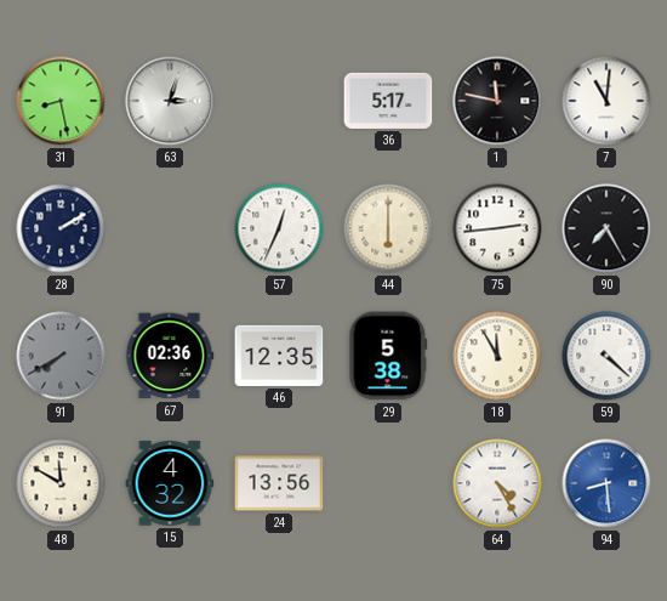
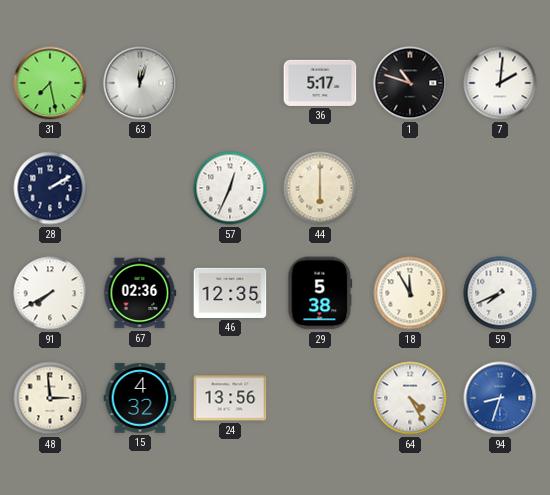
31: 8:28 -> 7:28 (50, 83)
63: 3:03 -> 12:03 (140, 83)
1: 11:47 -> 10:48 (410, 83)
7: 11:01 -> 2:01 (500, 83)
75: 2:44 -> none (497, 228)
90: 7:25 -> none (606, 228)
91 dial: grey -> white (50, 293)
59: 4:22 -> 7:41 (500, 293)
48: 11:50 -> 2:59 (50, 398)
94: 8:29 -> 8:33 (500, 398)
